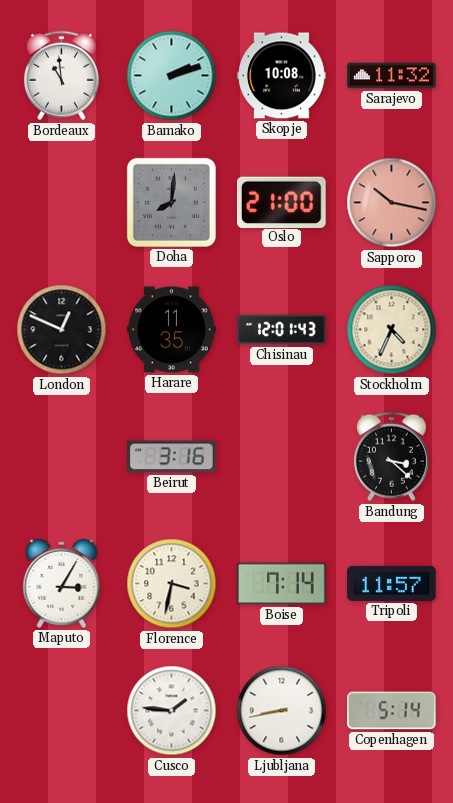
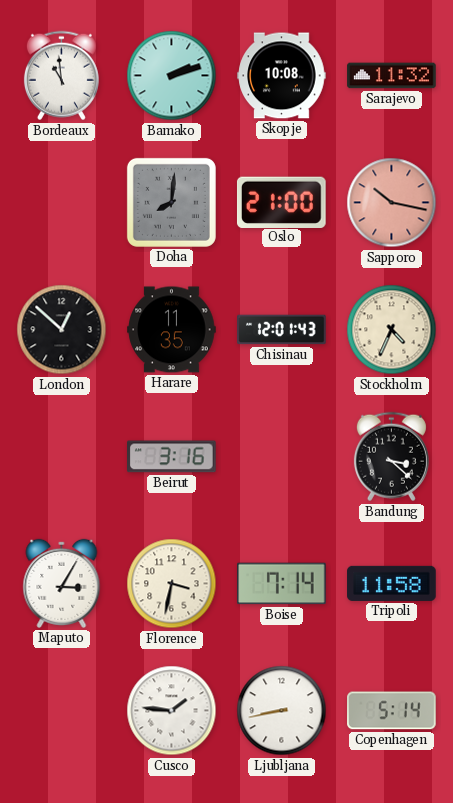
London: 12:49 -> 12:52 (62, 330)
Tripoli: 11:57 -> 11:58 (392, 583)
